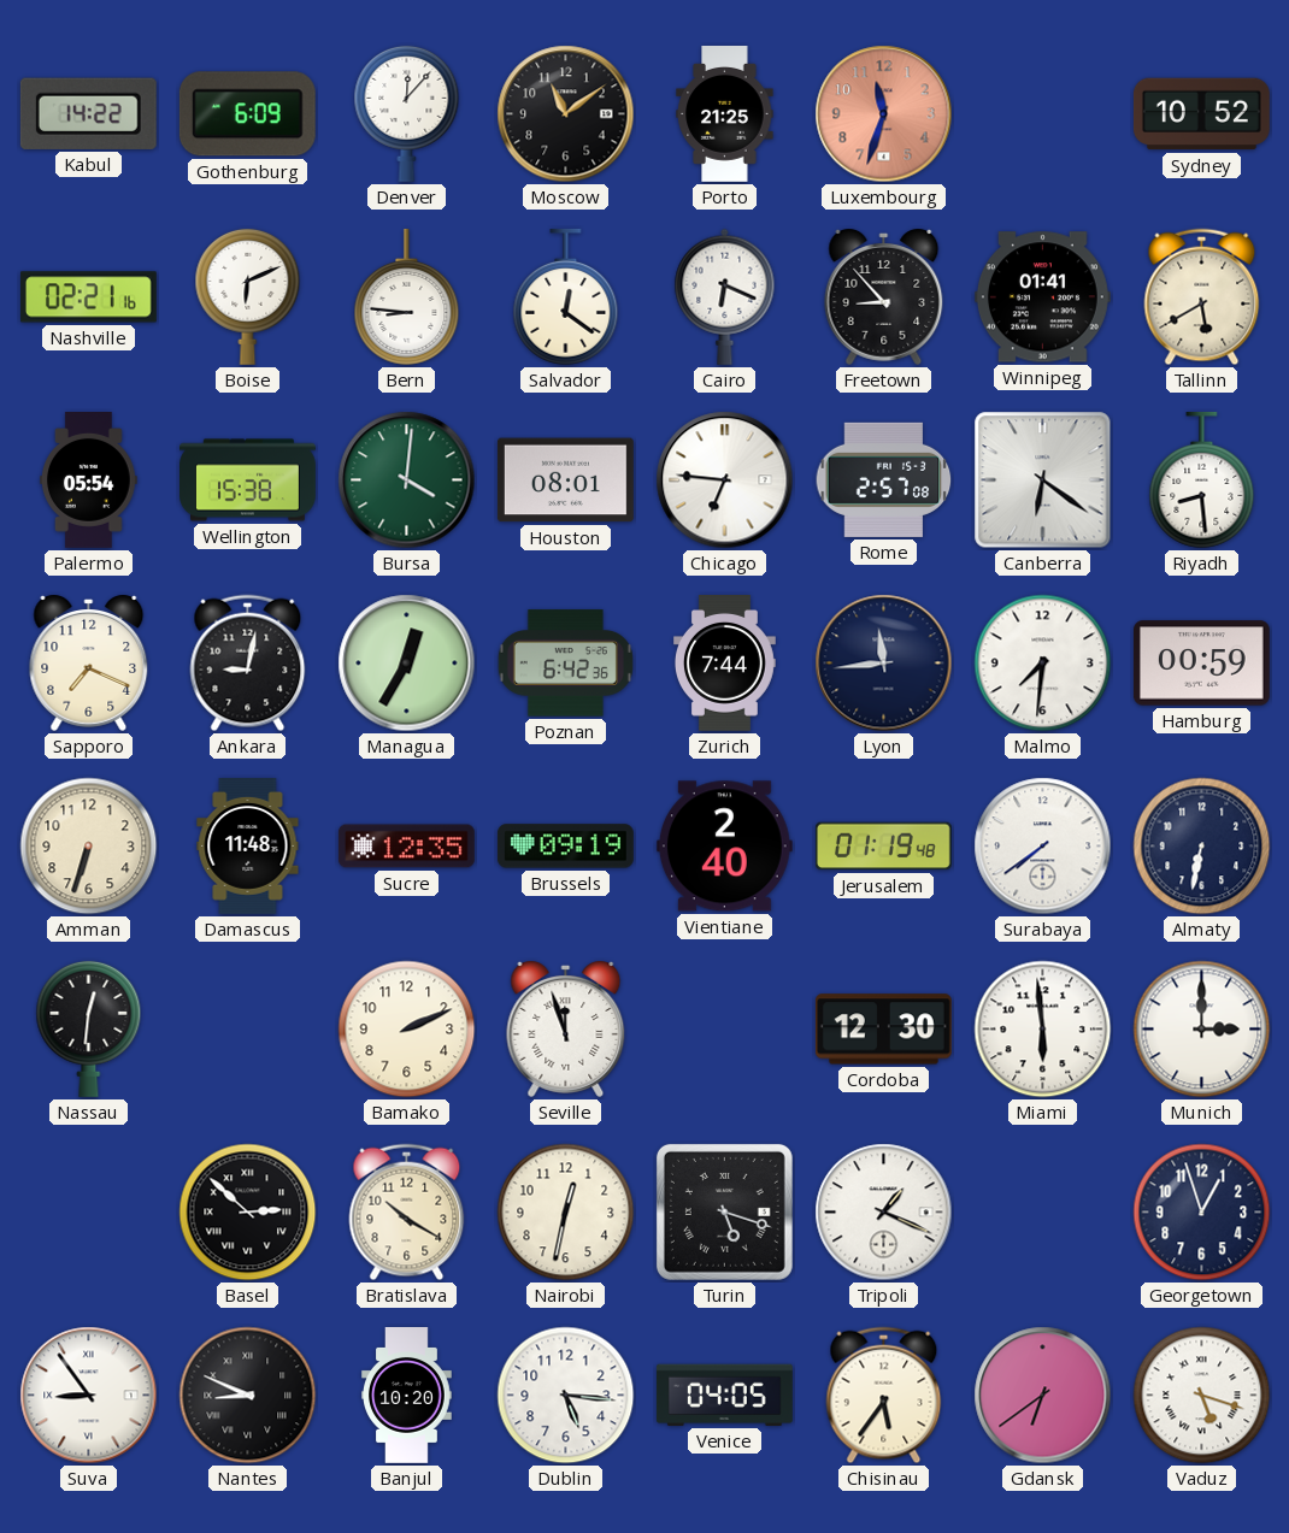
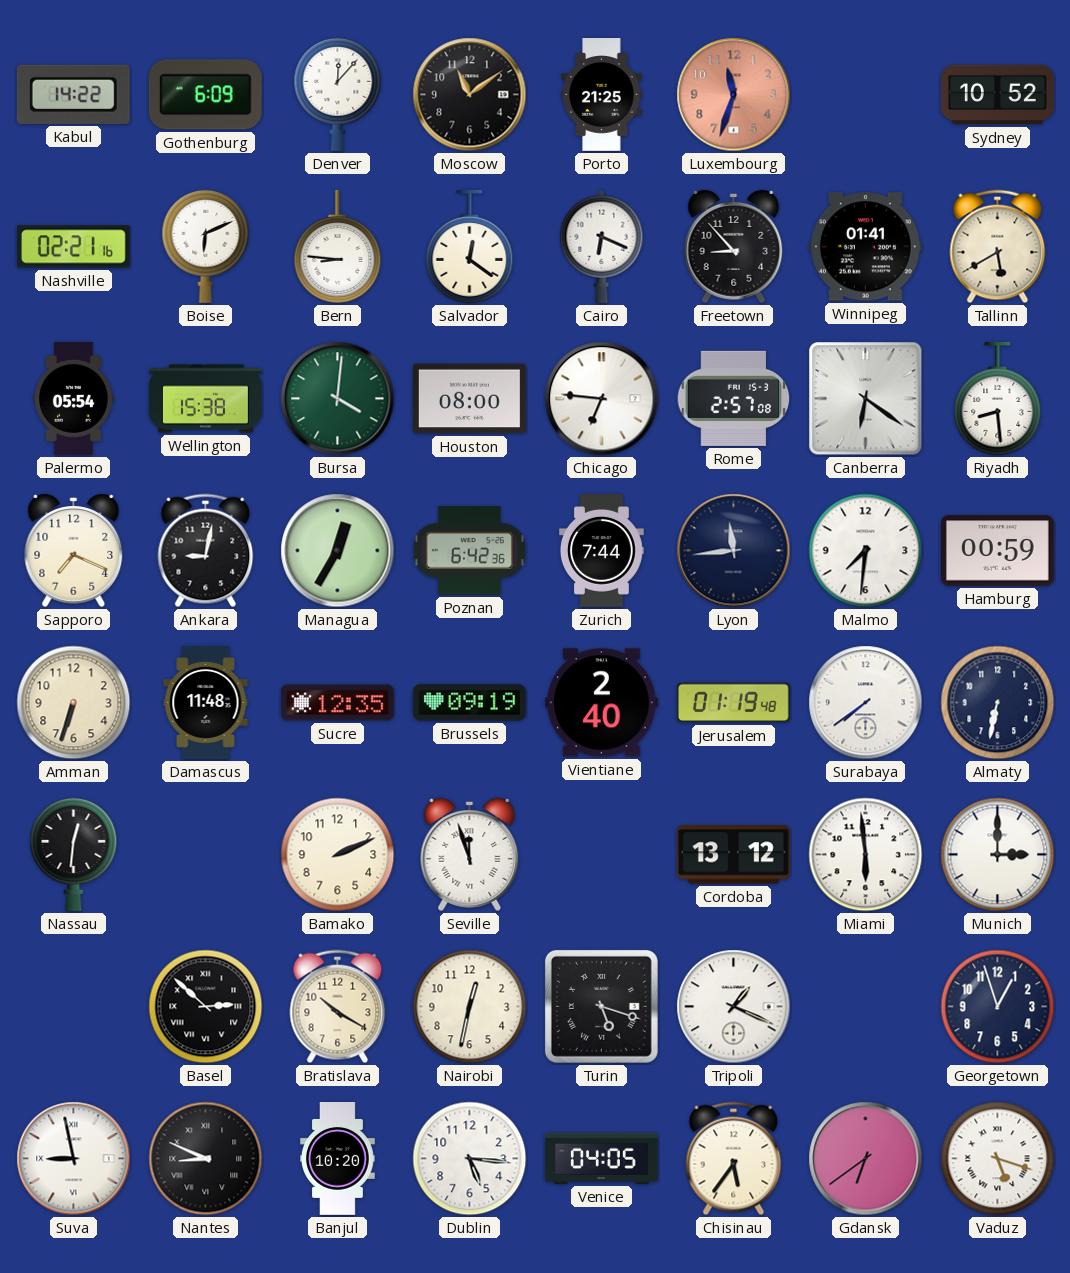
Houston: 08:01 -> 08:00 (469, 399)
Cordoba: 12:30 -> 13:12 (733, 855)
Suva: 8:54 -> 8:58 (74, 1159)
